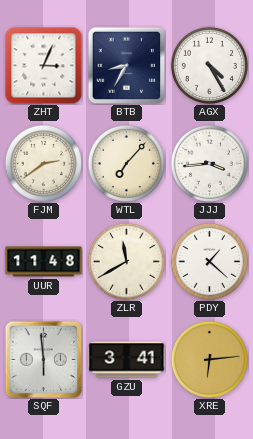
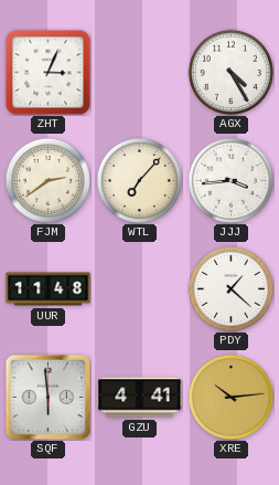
BTB: 8:35 -> none (126, 65)
ZLR: 11:40 -> none (126, 261)
GZU: 3:41 -> 4:41 (140, 398)
XRE: 6:14 -> 10:14 (230, 397)
